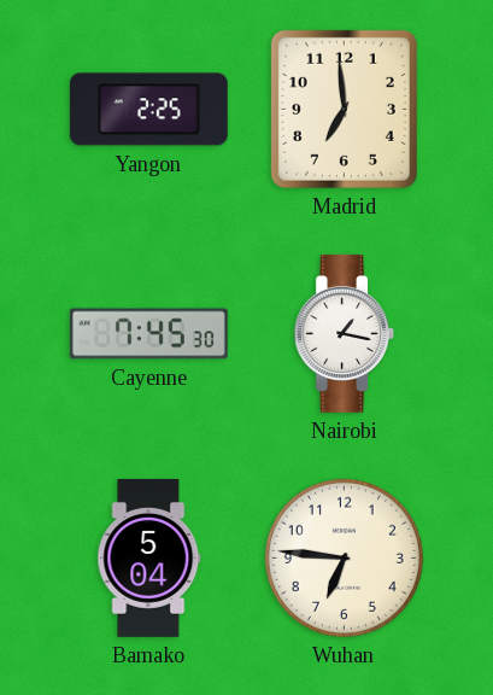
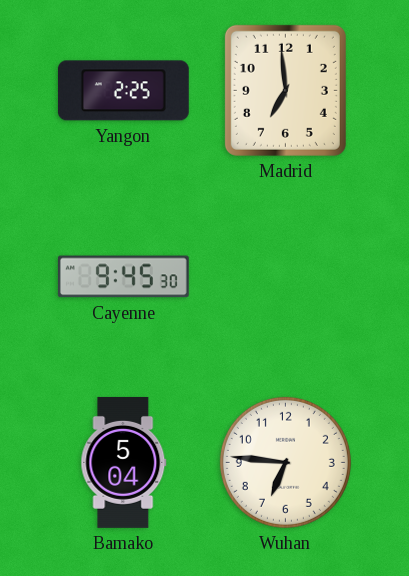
Cayenne: 7:45 -> 9:45 (123, 277)
Nairobi: 1:17 -> none (345, 333)
